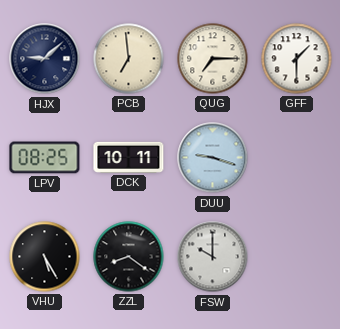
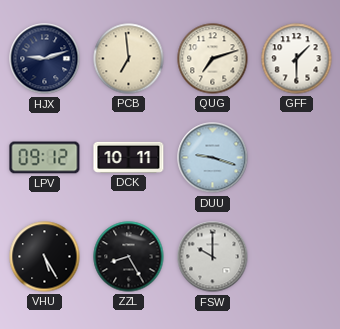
HJX: 9:08 -> 9:12 (45, 59)
QUG: 7:15 -> 7:12 (213, 59)
LPV: 08:25 -> 09:12 (45, 158)
ZZL: 8:21 -> 8:25 (129, 257)
